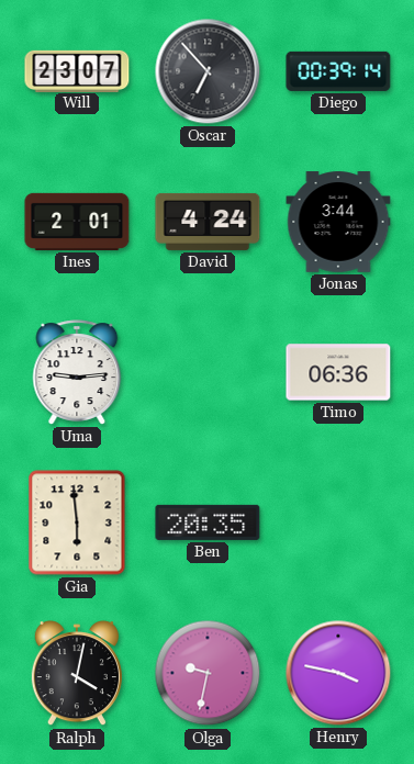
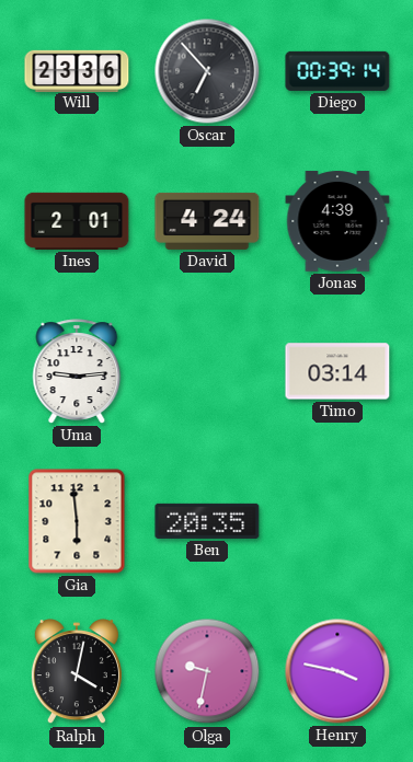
Will: 23:07 -> 23:36 (77, 70)
Jonas: 3:44 -> 4:39 (337, 221)
Timo: 06:36 -> 03:14 (337, 371)
